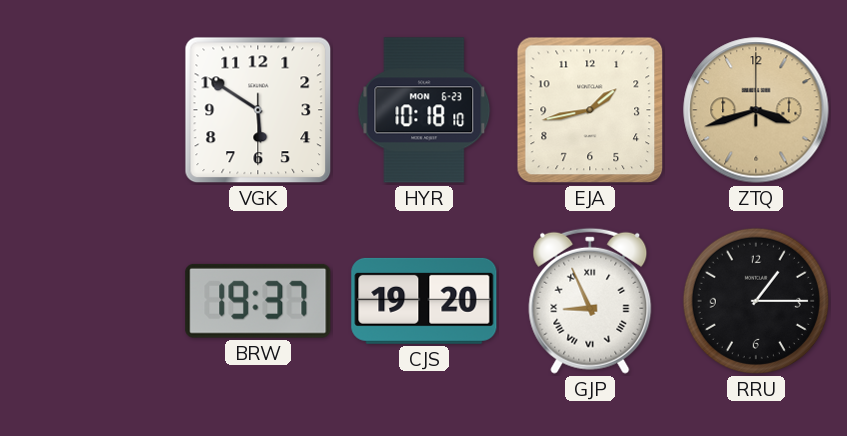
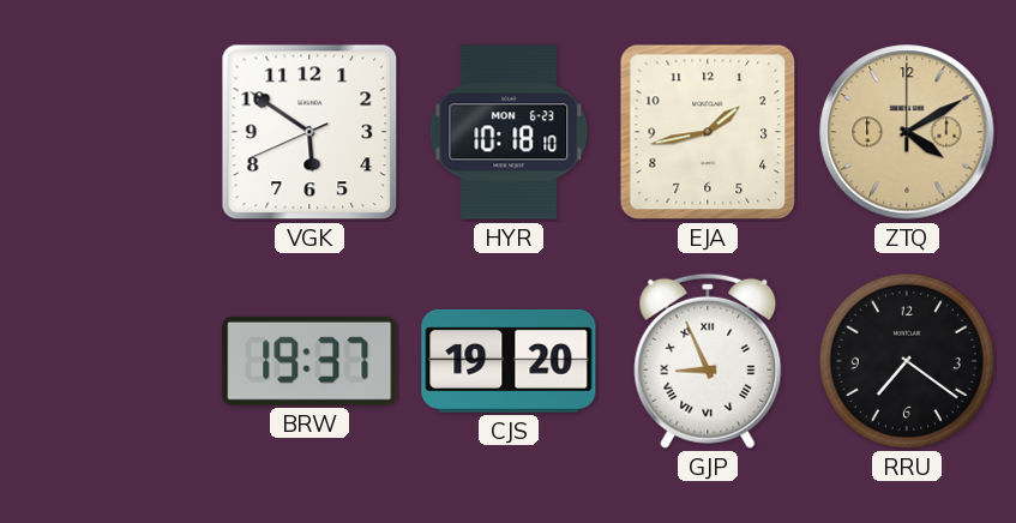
VGK: 5:50:30 -> 5:50:41 (309, 132)
ZTQ: 3:42 -> 4:10 (907, 132)
RRU: 1:15 -> 7:21 (907, 361)
